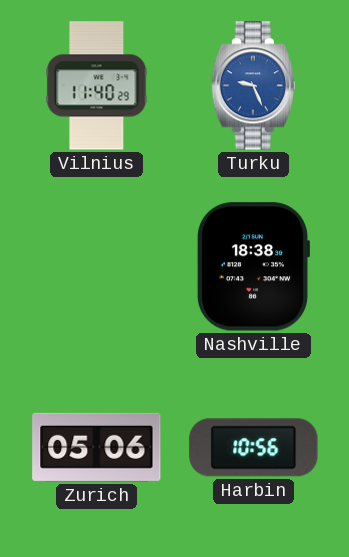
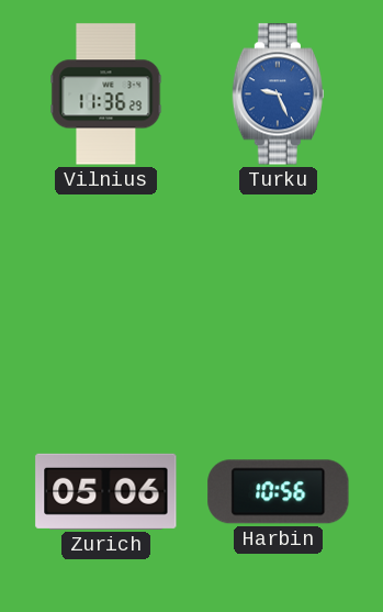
Vilnius: 11:40 -> 11:36 (106, 94)
Nashville: 18:38 -> none (252, 267)
